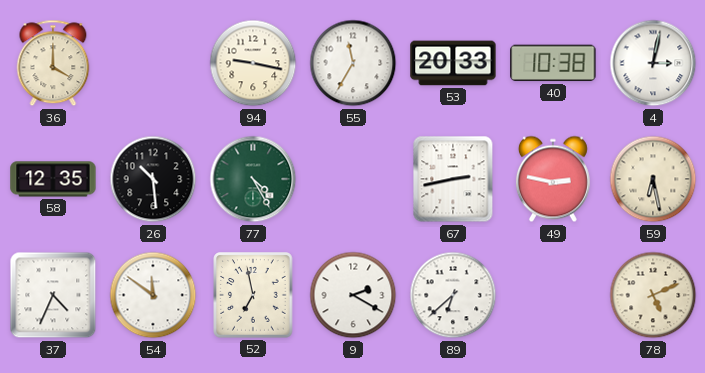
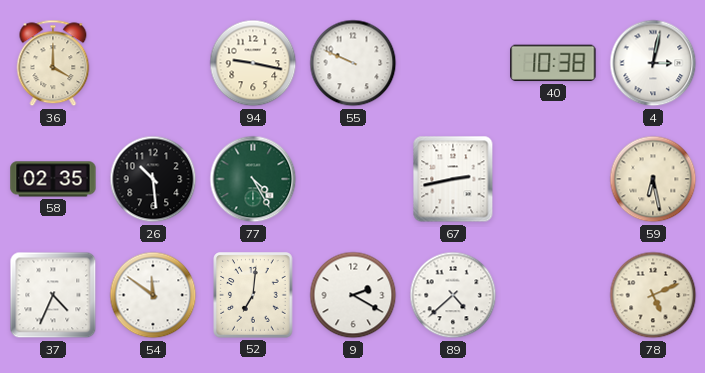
55: 11:35 -> 9:49 (353, 63)
53: 20:33 -> none (453, 63)
58: 12:35 -> 02:35 (53, 179)
49: 2:47 -> none (553, 179)
52: 6:58 -> 7:01 (253, 295)
89: 6:38 -> 4:38 (453, 295)
